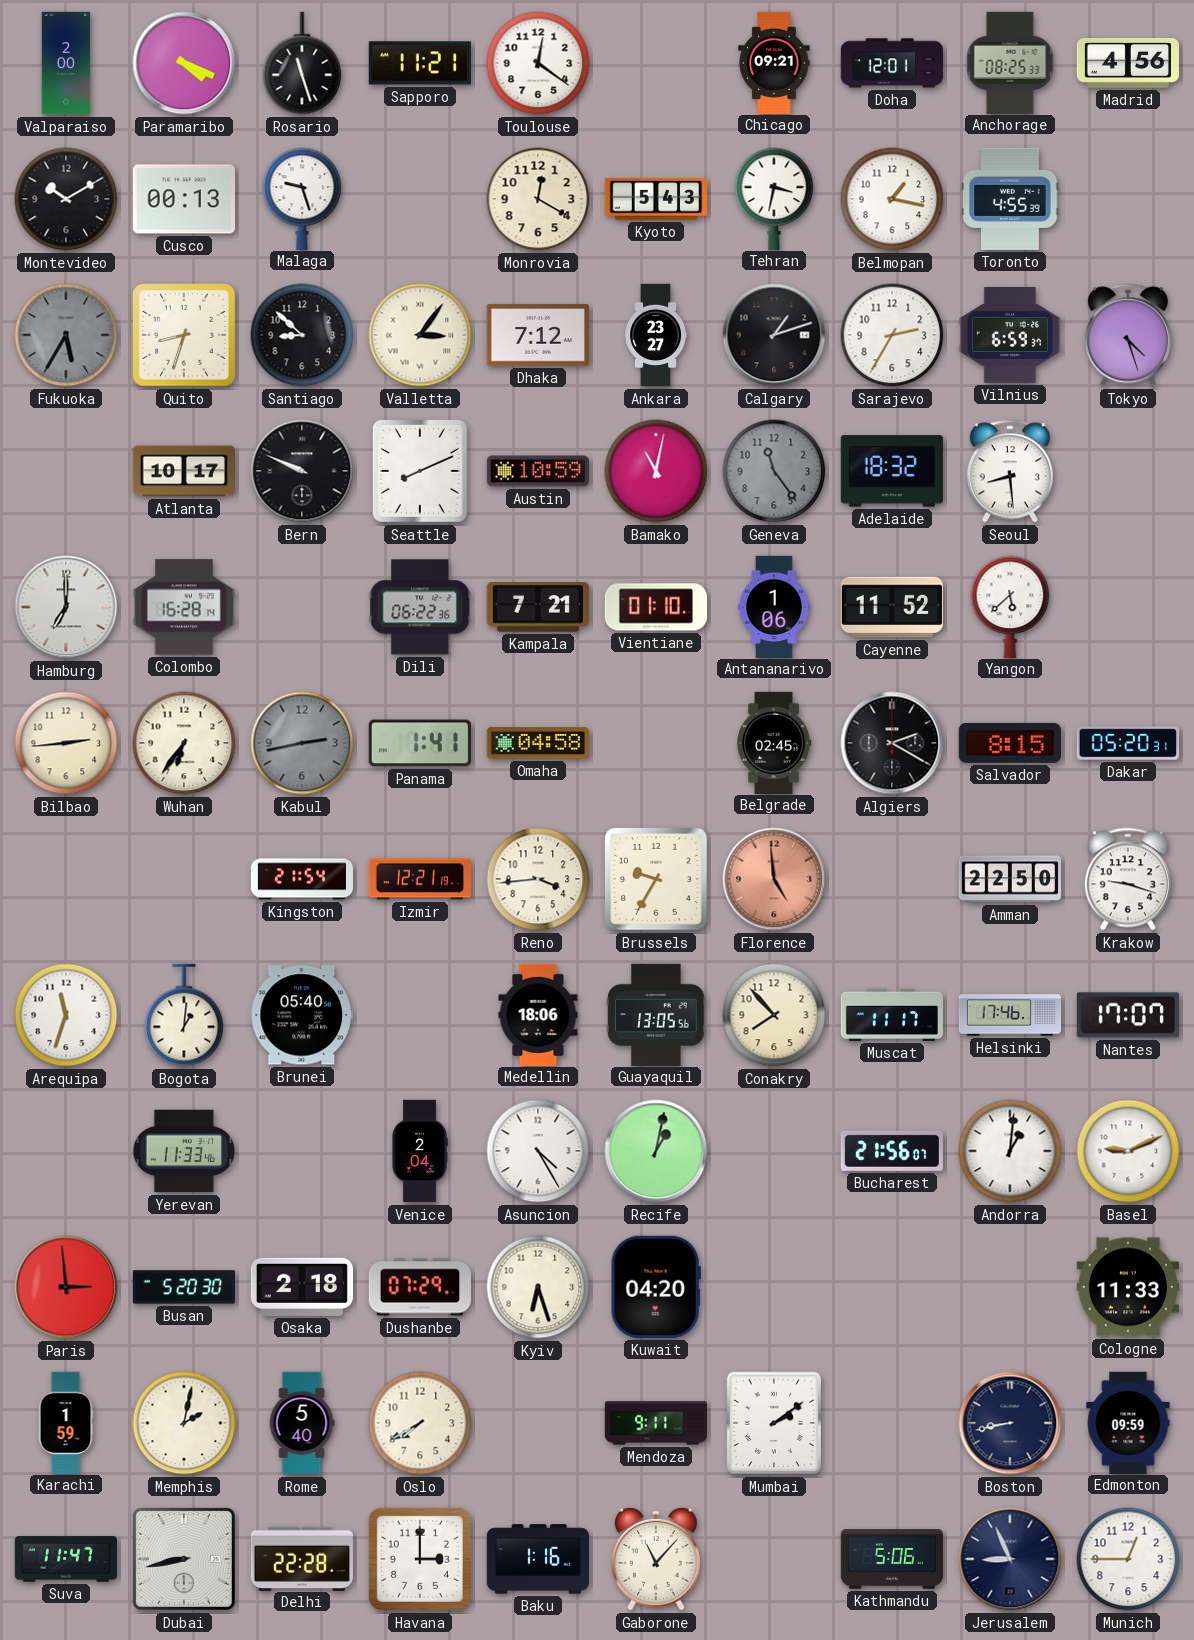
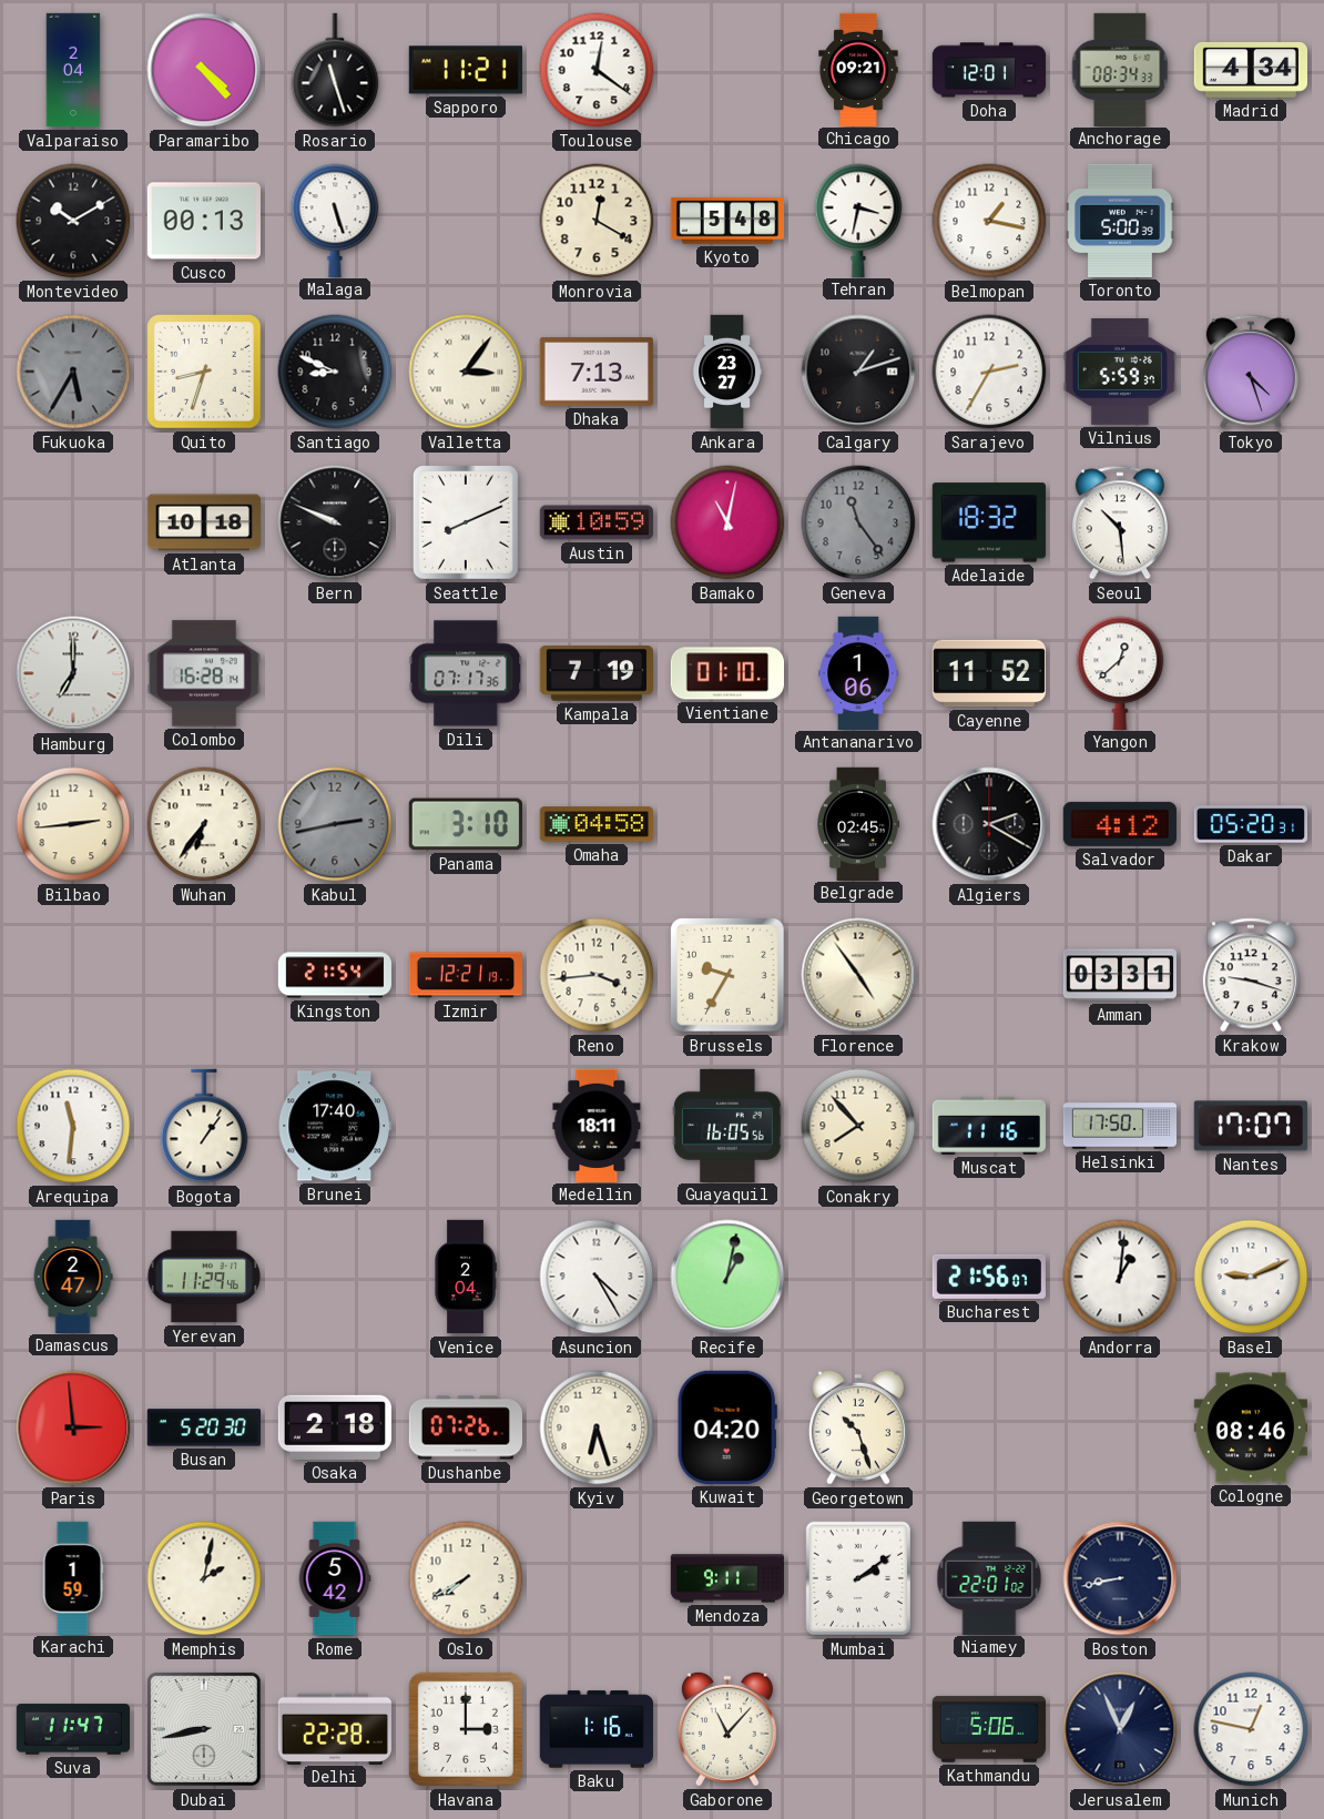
Valparaiso: 2:00 -> 2:04 (73, 70)
Paramaribo: 4:19 -> 4:23 (204, 70)
Anchorage: 08:25 -> 08:34 (1120, 69)
Madrid: 4:56 -> 4:34 (1250, 70)
Malaga: 9:27 -> 5:27 (335, 220)
Kyoto: 5:43 -> 5:48 (726, 221)
Toronto: 4:55 -> 5:00 (1120, 221)
Santiago: 8:52 -> 8:49 (335, 372)
Dhaka: 7:12 -> 7:13 (597, 372)
Vilnius: 6:59 -> 5:59 (1119, 372)
Atlanta: 10:17 -> 10:18 (203, 522)
Seoul: 8:29 -> 10:29 (1120, 522)
Dili: 06:22 -> 07:17 (466, 673)
Kampala: 7:21 -> 7:19 (595, 673)
Yangon: 5:38 -> 12:38 (1120, 672)
Panama: 1:41 -> 3:10 (466, 824)
Salvador: 8:15 -> 4:12 (1120, 824)
Florence: 4:59 -> 4:54 (858, 975)
Florence dial: salmon -> cream (858, 975)
Amman: 22:50 -> 03:31 (1119, 975)
Arequipa: 11:33 -> 11:31 (73, 1126)
Bogota: 1:01 -> 1:06 (204, 1126)
Brunei: 05:40 -> 17:40 (335, 1126)
Medellin: 18:06 -> 18:11 (597, 1125)
Guayaquil: 13:05 -> 16:05 (727, 1125)
Muscat: 11:17 -> 11:16 (989, 1126)
Helsinki: 17:46 -> 17:50 (1120, 1126)
Damascus: none -> 2:47 (73, 1276)
Yerevan: 11:33 -> 11:29 (204, 1277)
Dushanbe: 07:29 -> 07:26 (465, 1427)
Georgetown: none -> 10:27 (858, 1427)
Cologne: 11:33 -> 08:46 (1250, 1427)
Rome: 5:40 -> 5:42 (335, 1578)
Niamey: none -> 22:01 (989, 1577)
Edmonton: 09:59 -> none (1128, 1422)
Jerusalem: 8:56 -> 12:56 (1120, 1729)
Munich: 12:45 -> 12:47 (1251, 1729)
